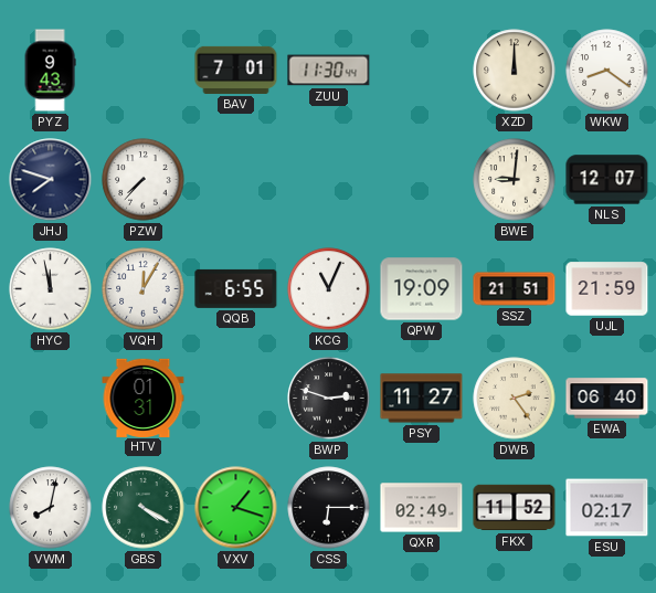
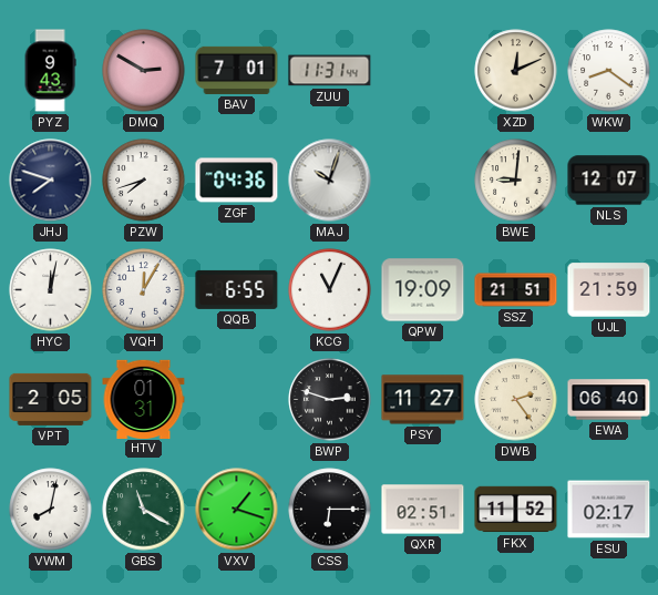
DMQ: none -> 2:50 (144, 71)
ZUU: 11:30 -> 11:31 (330, 71)
XZD: 12:00 -> 12:11 (516, 71)
PZW: 7:37 -> 7:42 (144, 181)
ZGF: none -> 04:36 (237, 181)
MAJ: none -> 10:03 (330, 181)
HYC: 11:58 -> 12:02 (51, 290)
VPT: none -> 2:05 (51, 399)
GBS: 4:20 -> 11:20 (144, 510)
QXR: 02:49 -> 02:51 (423, 510)
